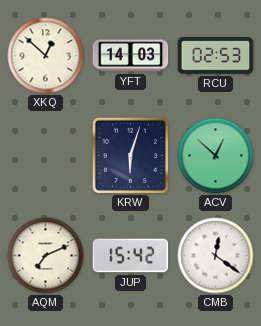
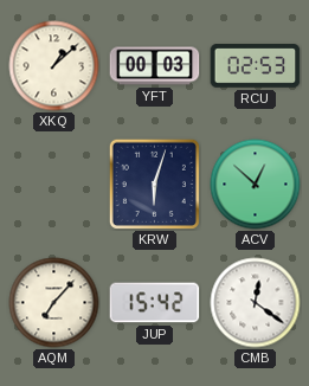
XKQ: 12:52 -> 1:08 (54, 66)
YFT: 14:03 -> 00:03 (155, 66)
AQM: 7:11 -> 7:07 (54, 303)
